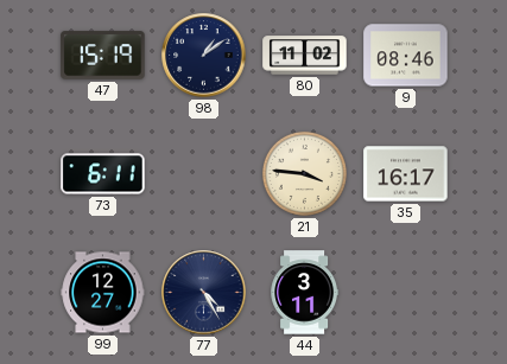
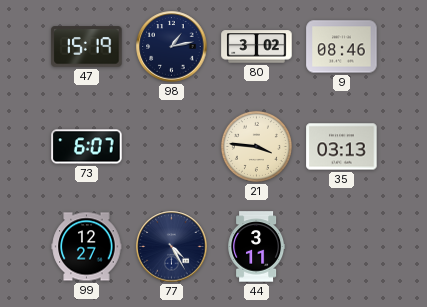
98: 1:09 -> 1:13 (172, 47)
80: 11:02 -> 3:02 (257, 47)
73: 6:11 -> 6:07 (87, 147)
35: 16:17 -> 03:13 (342, 147)
